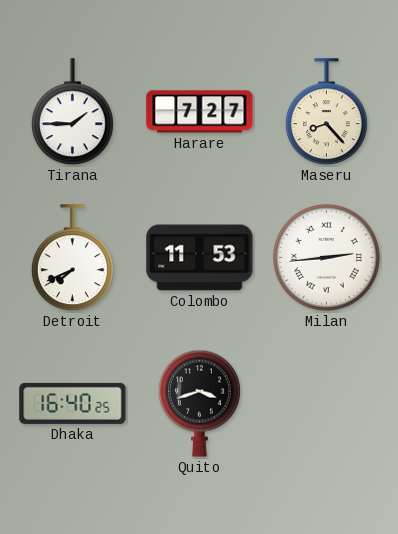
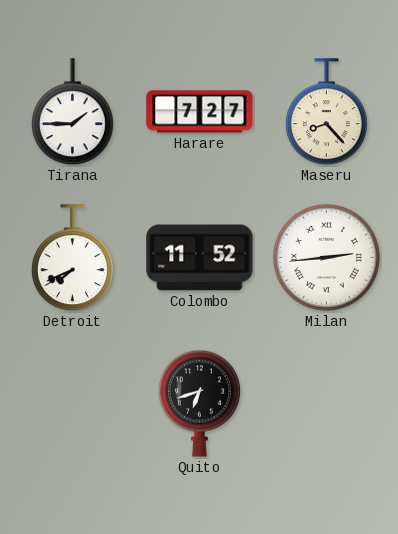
Colombo: 11:53 -> 11:52 (200, 258)
Dhaka: 16:40 -> none (73, 403)
Quito: 3:42 -> 6:42 (199, 403)
